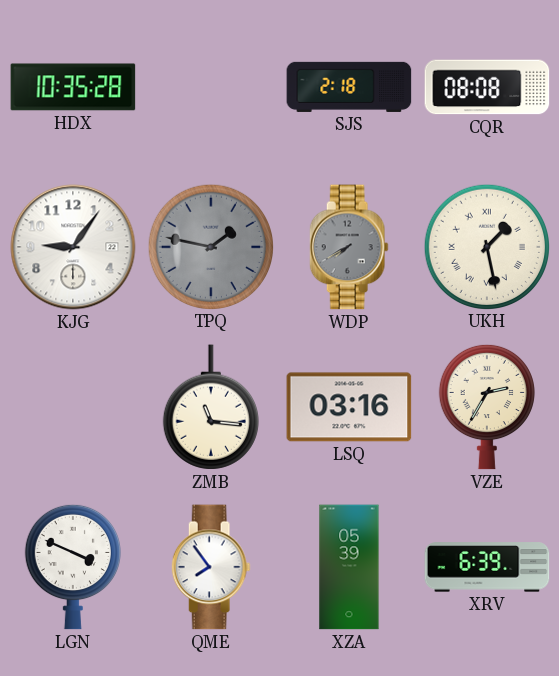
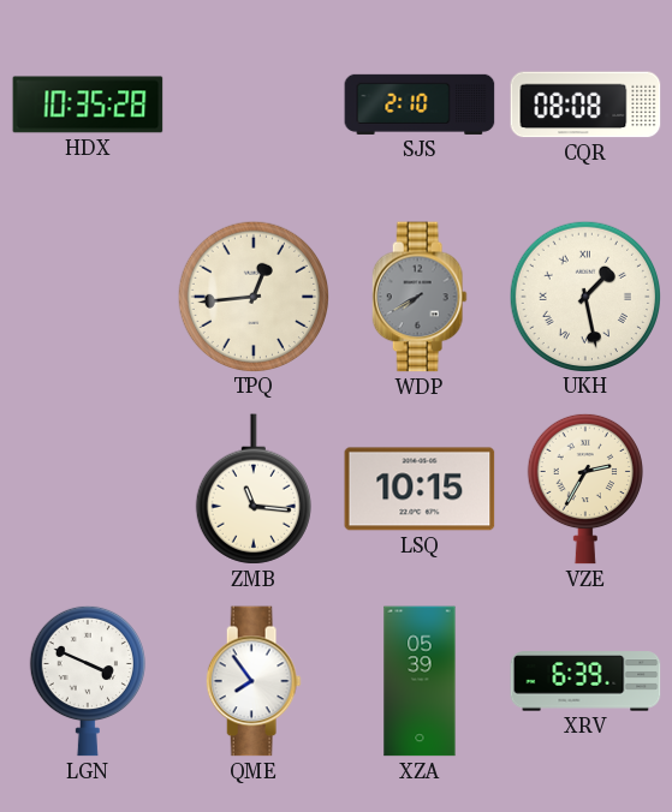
SJS: 2:18 -> 2:10 (420, 105)
KJG: 9:06 -> none (73, 247)
TPQ: 1:47 -> 12:44 (252, 295)
TPQ dial: grey -> cream (252, 295)
LSQ: 03:16 -> 10:15 (420, 489)
